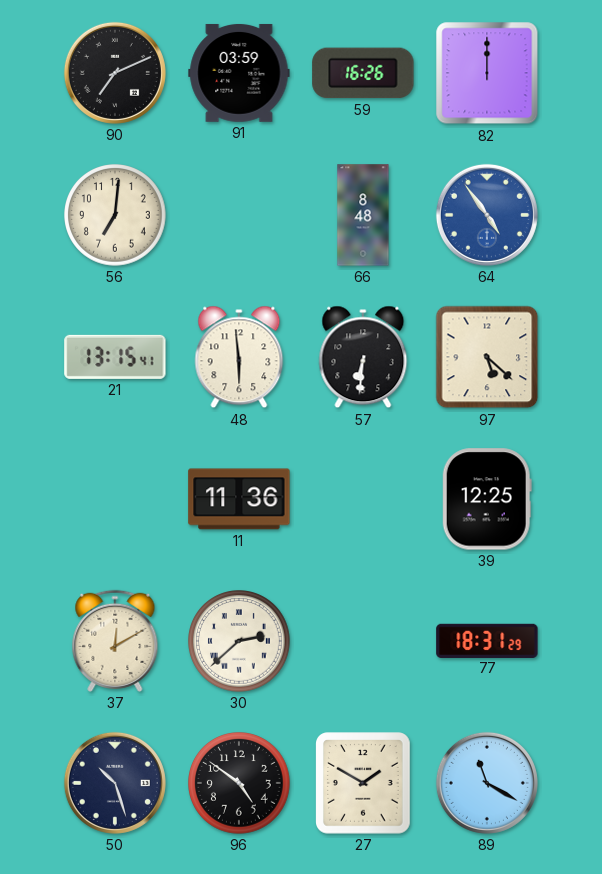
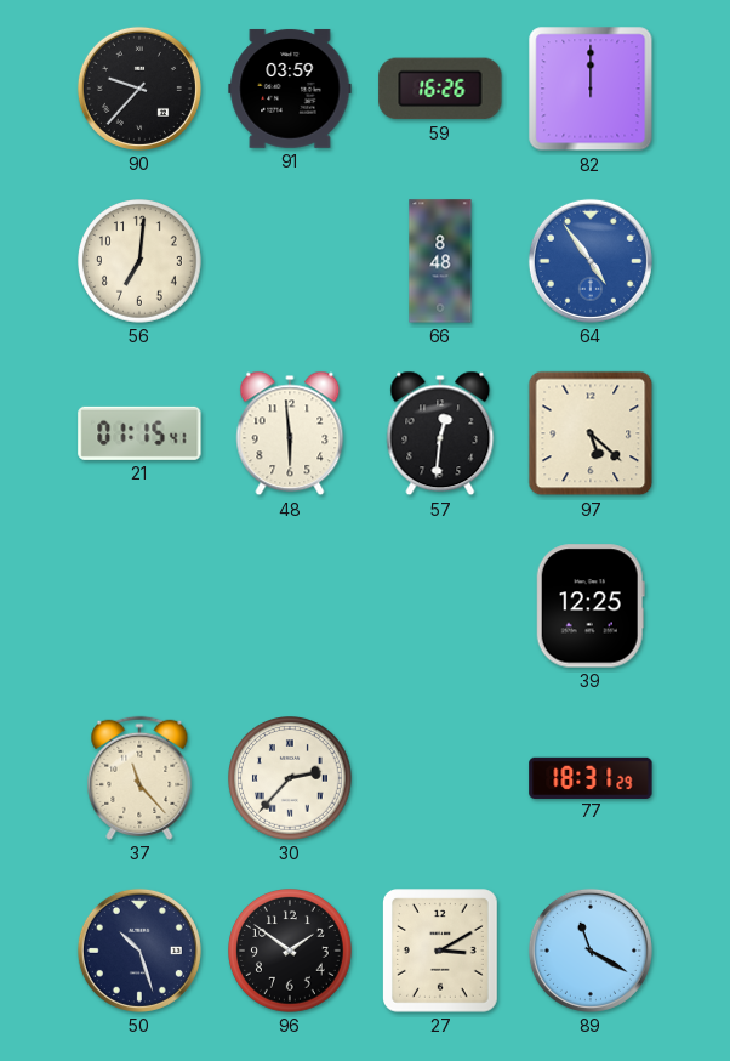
90: 7:11 -> 9:37 (139, 89)
21: 13:15 -> 01:15 (139, 433)
57: 6:31 -> 12:31 (440, 433)
11: 11:36 -> none (239, 499)
37: 12:10 -> 11:23 (139, 778)
30: 2:38 -> 2:37 (291, 779)
96: 4:51 -> 1:51 (291, 952)
27: 1:50 -> 3:10 (441, 951)
